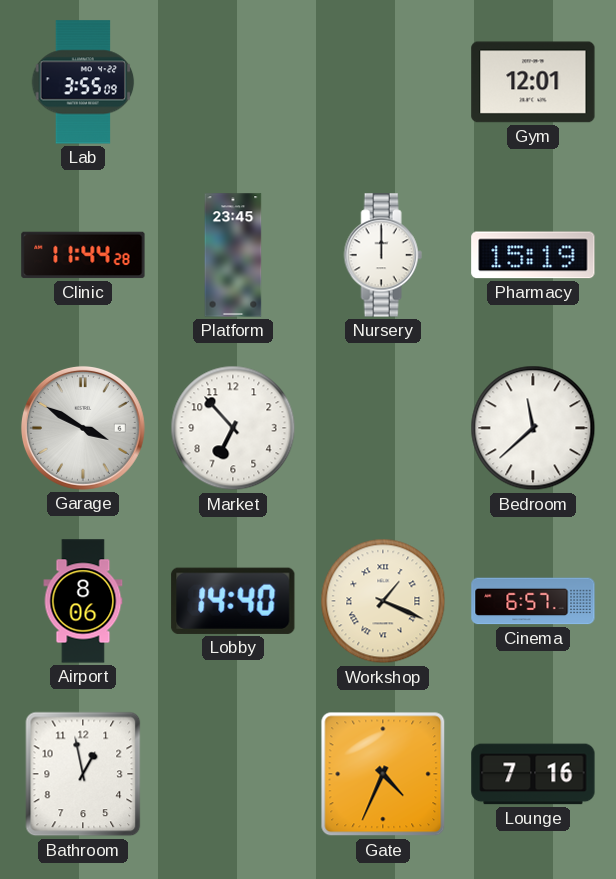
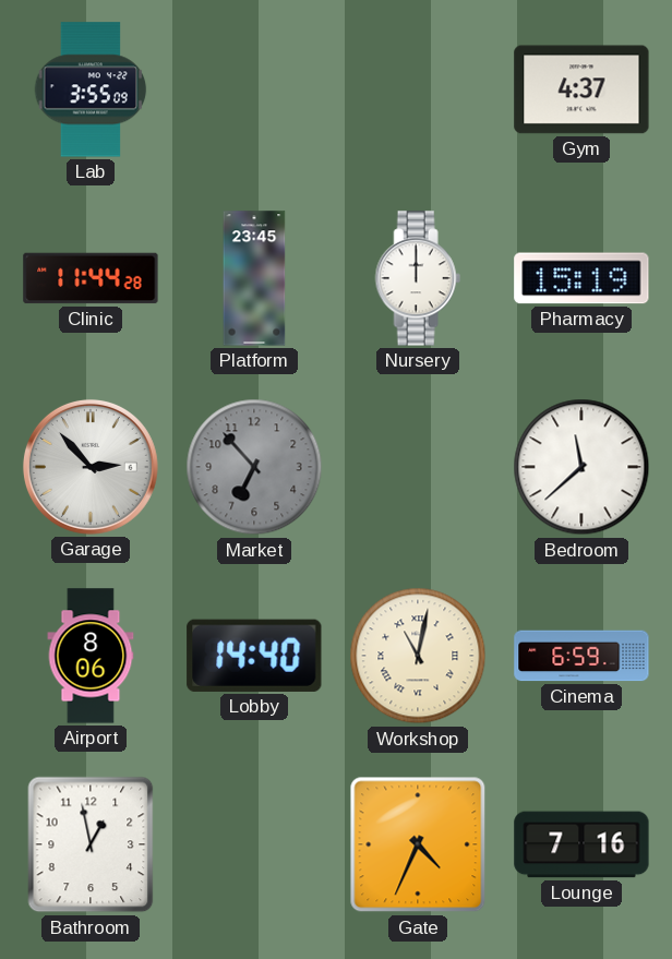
Gym: 12:01 -> 4:37 (581, 89)
Garage: 3:50 -> 2:53 (91, 467)
Market dial: white -> grey (254, 467)
Workshop: 1:19 -> 11:02 (418, 656)
Cinema: 6:57 -> 6:59 (581, 656)
